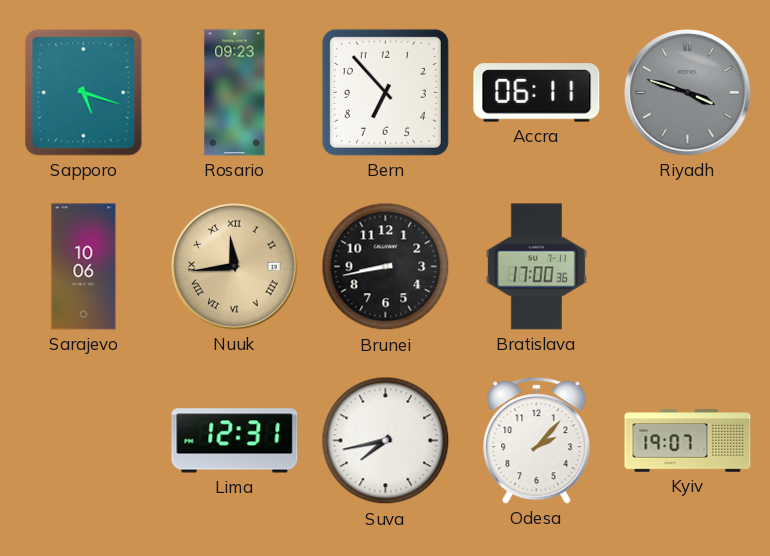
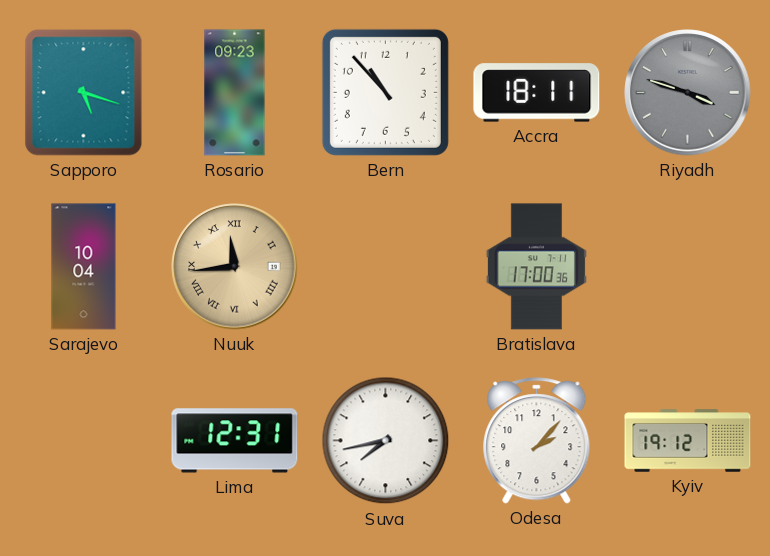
Bern: 6:53 -> 10:53 (385, 92)
Accra: 06:11 -> 18:11 (537, 93)
Sarajevo: 10:06 -> 10:04 (84, 267)
Brunei: 8:43 -> none (386, 267)
Kyiv: 19:07 -> 19:12 (688, 441)
